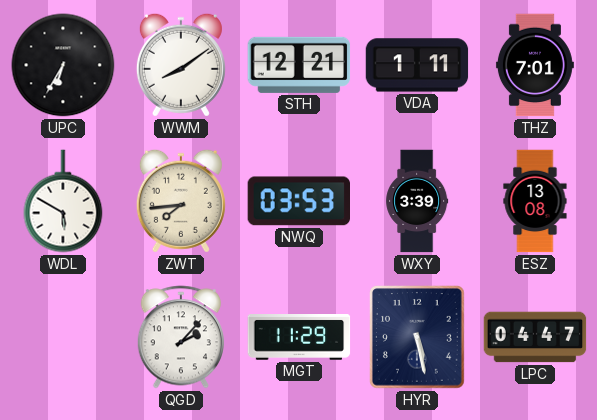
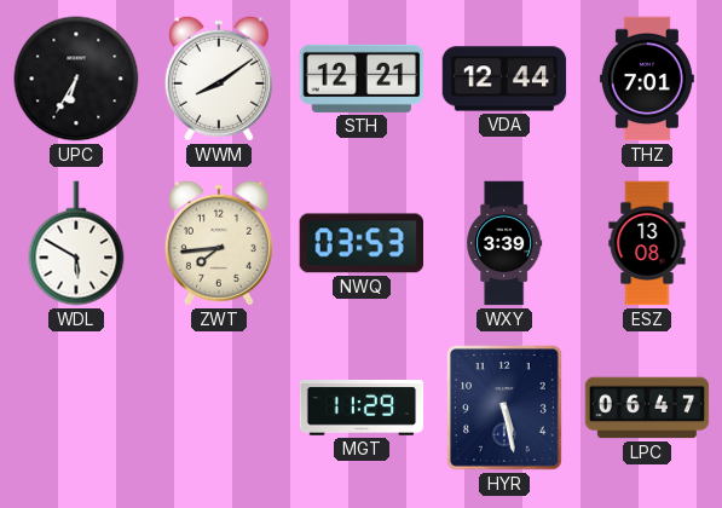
VDA: 1:11 -> 12:44 (504, 79)
QGD: 2:07 -> none (180, 337)
LPC: 04:47 -> 06:47 (647, 408)
